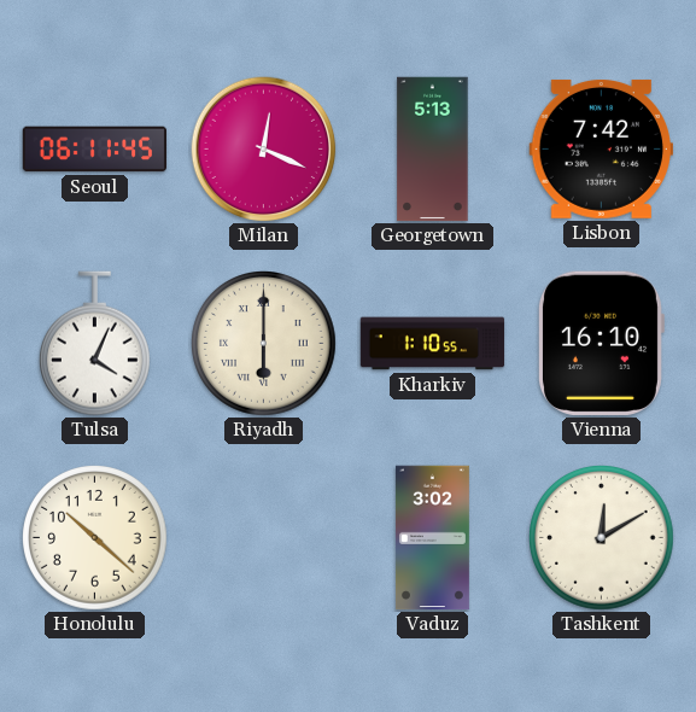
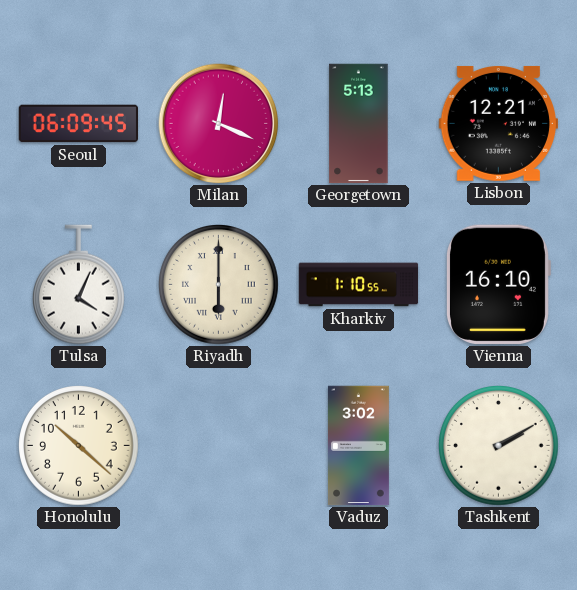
Seoul: 06:11 -> 06:09 (79, 124)
Lisbon: 7:42 -> 12:21 (498, 123)
Tashkent: 12:10 -> 2:10 (499, 446)
